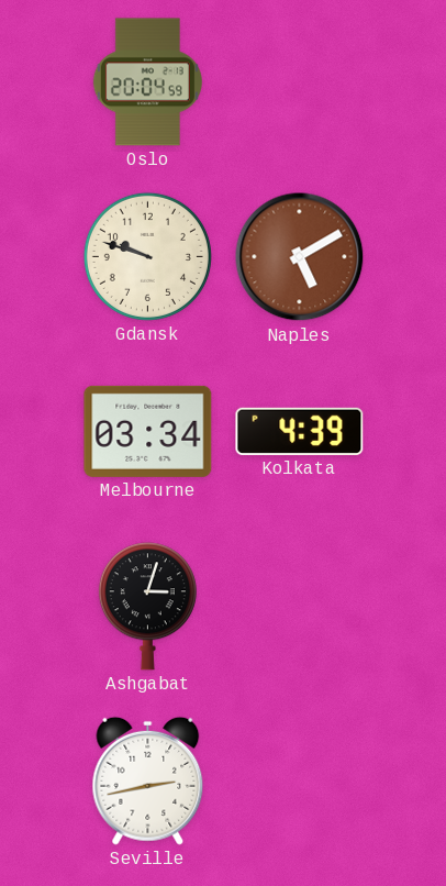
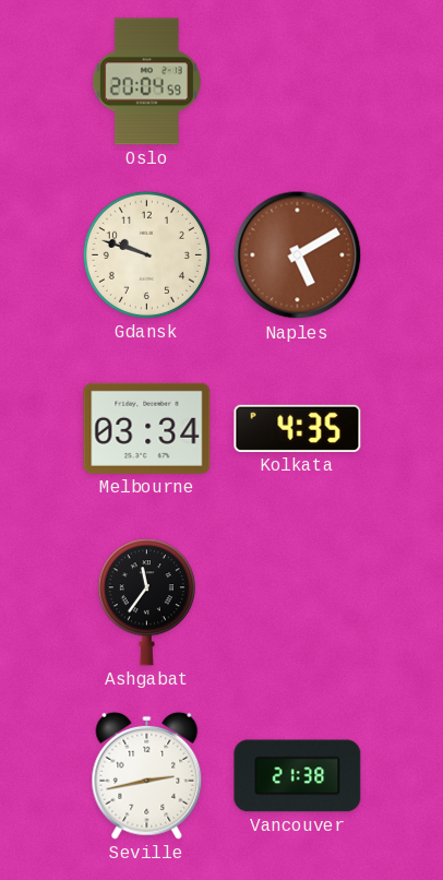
Kolkata: 4:39 -> 4:35 (298, 428)
Ashgabat: 3:03 -> 11:36 (146, 603)
Vancouver: none -> 21:38 (298, 776)
